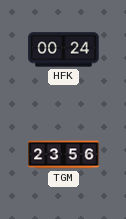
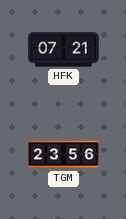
HFK: 00:24 -> 07:21 (64, 50)
